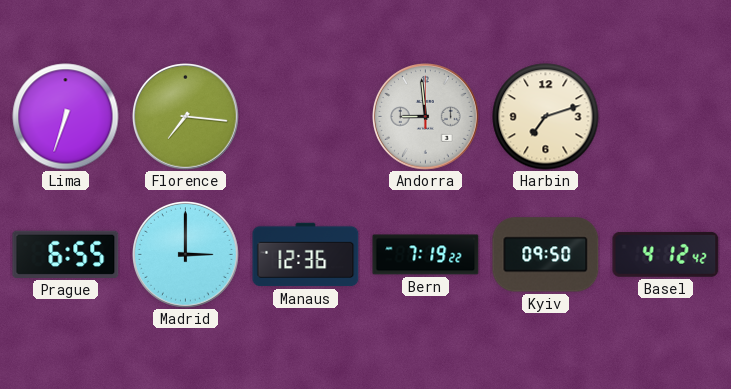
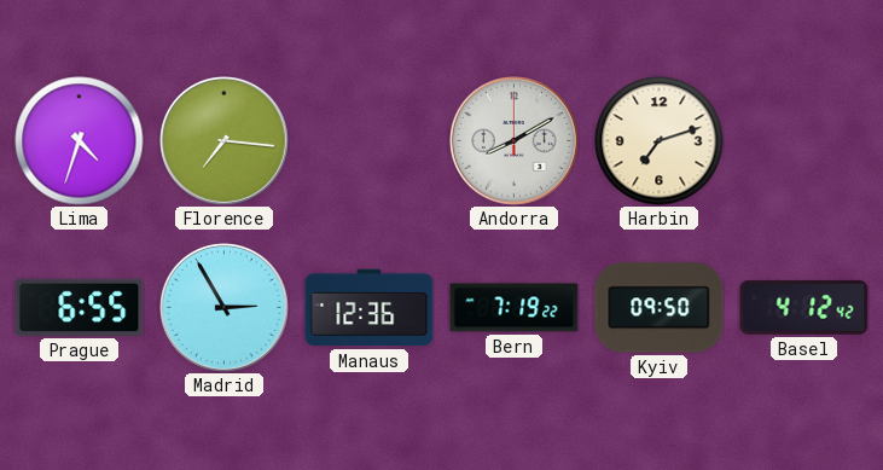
Lima: 6:33 -> 4:33 (80, 141)
Andorra: 8:59 -> 8:10 (515, 141)
Madrid: 3:00 -> 2:55 (225, 308)
